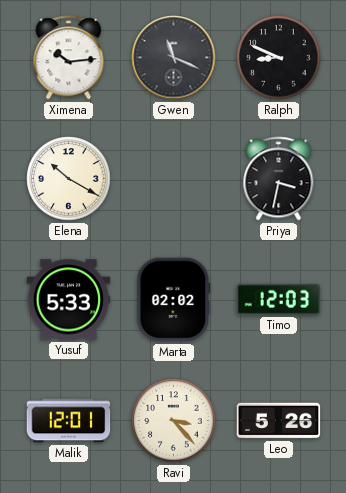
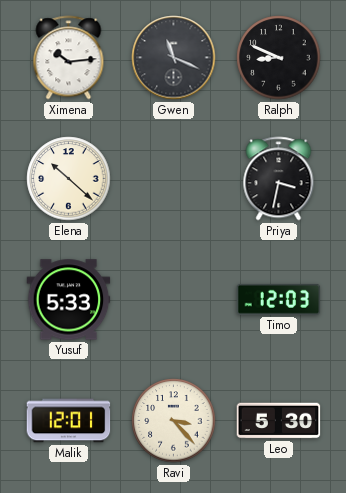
Elena: 10:20 -> 10:22 (69, 179)
Marta: 02:02 -> none (174, 300)
Leo: 5:26 -> 5:30 (279, 421)
